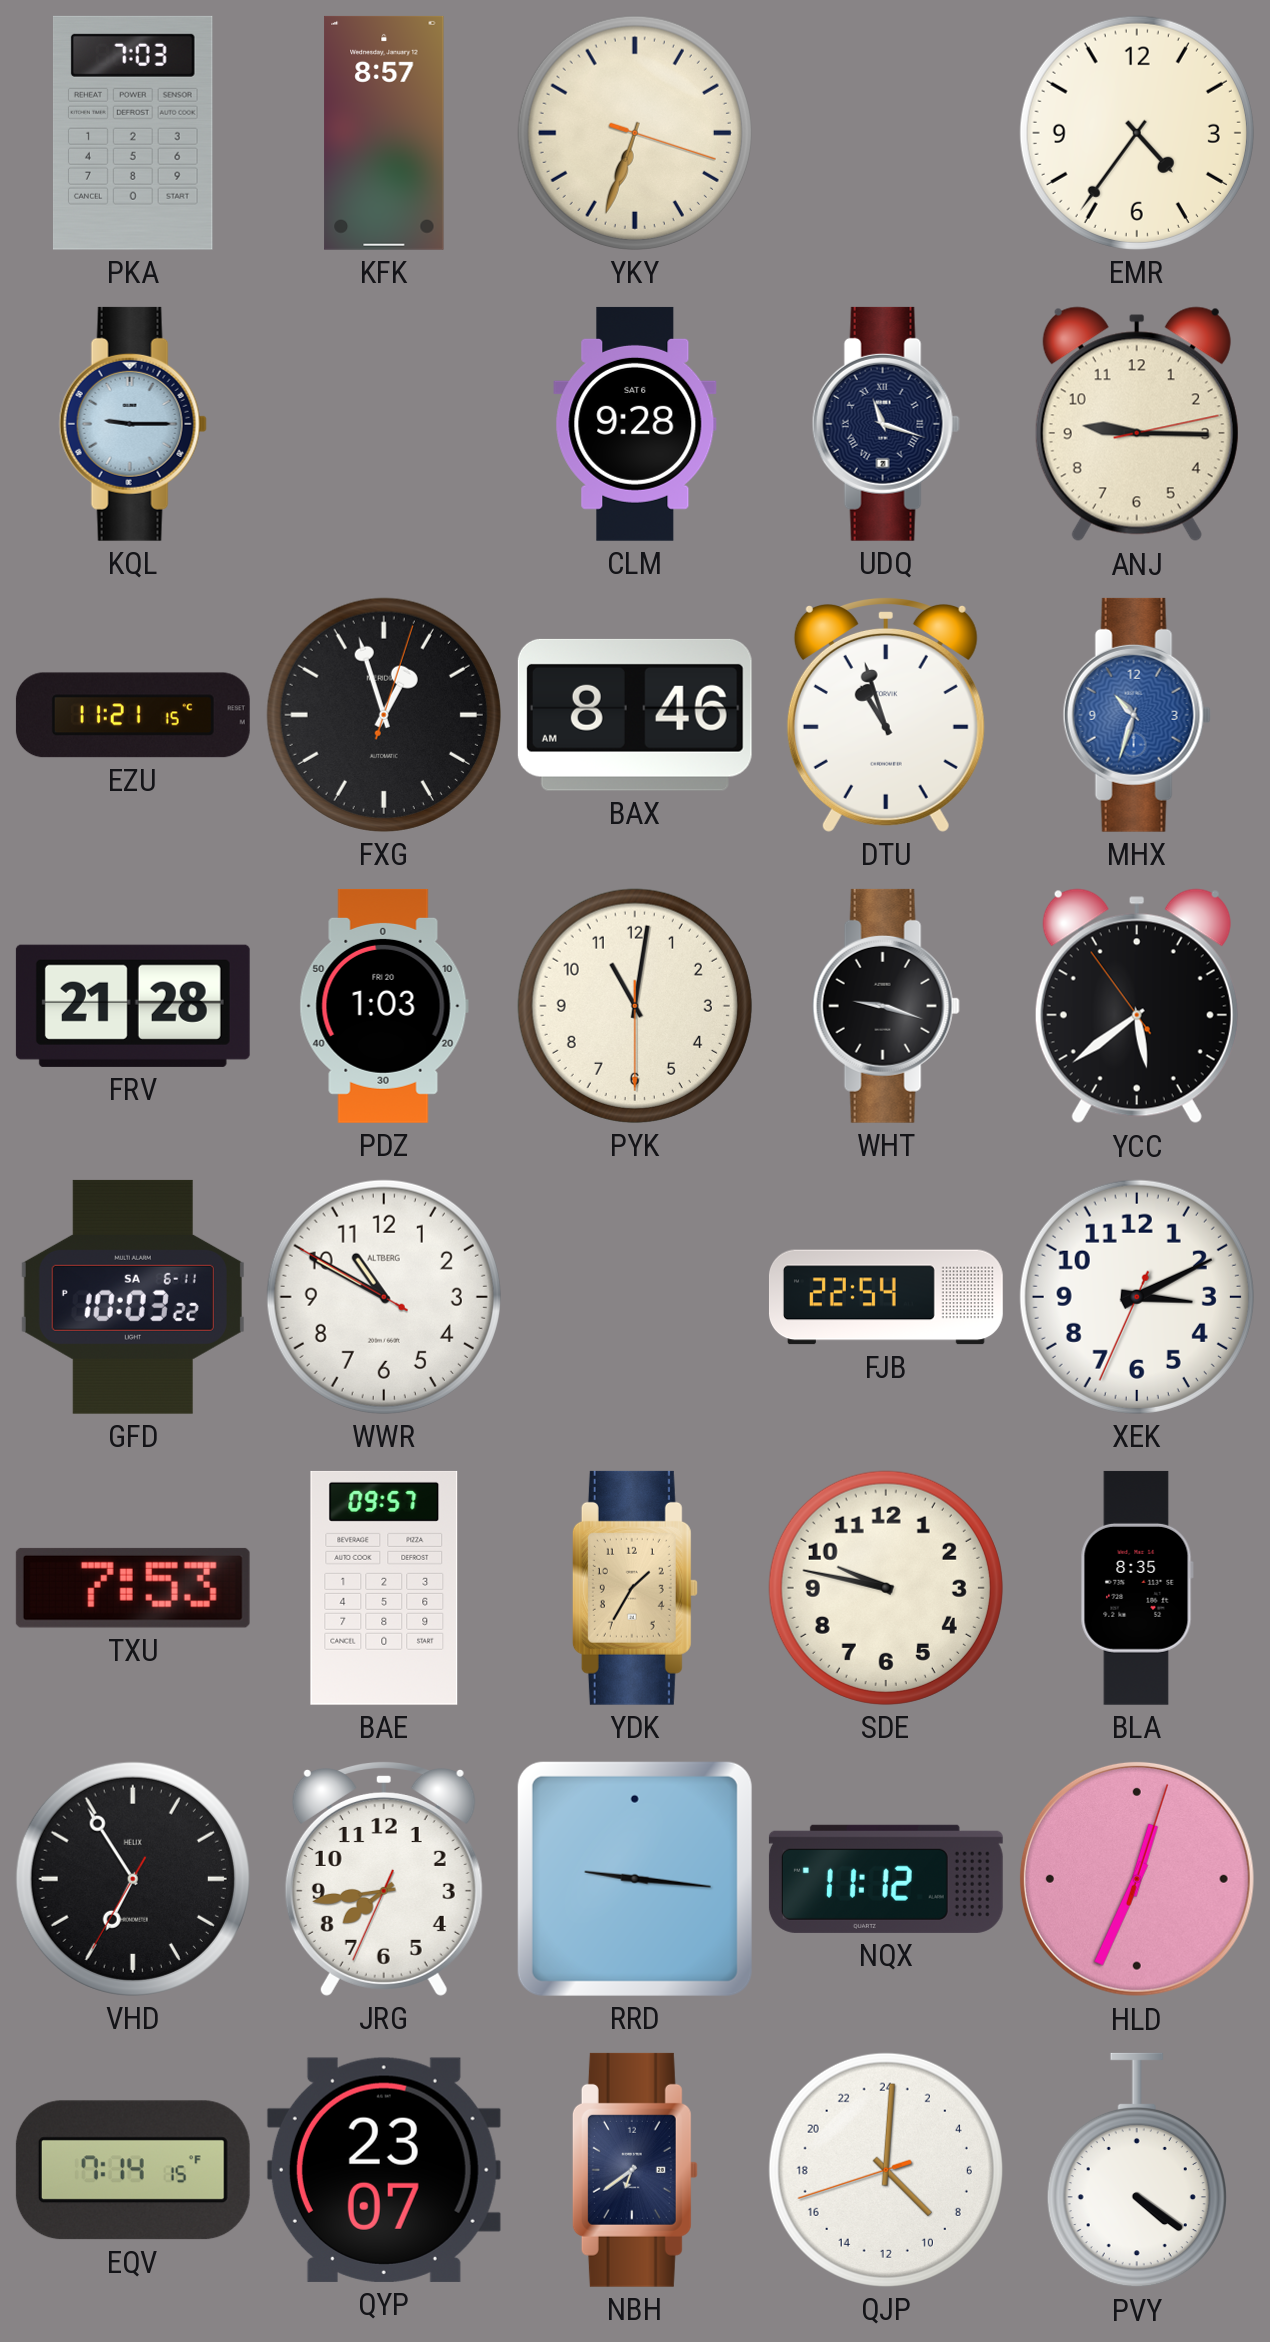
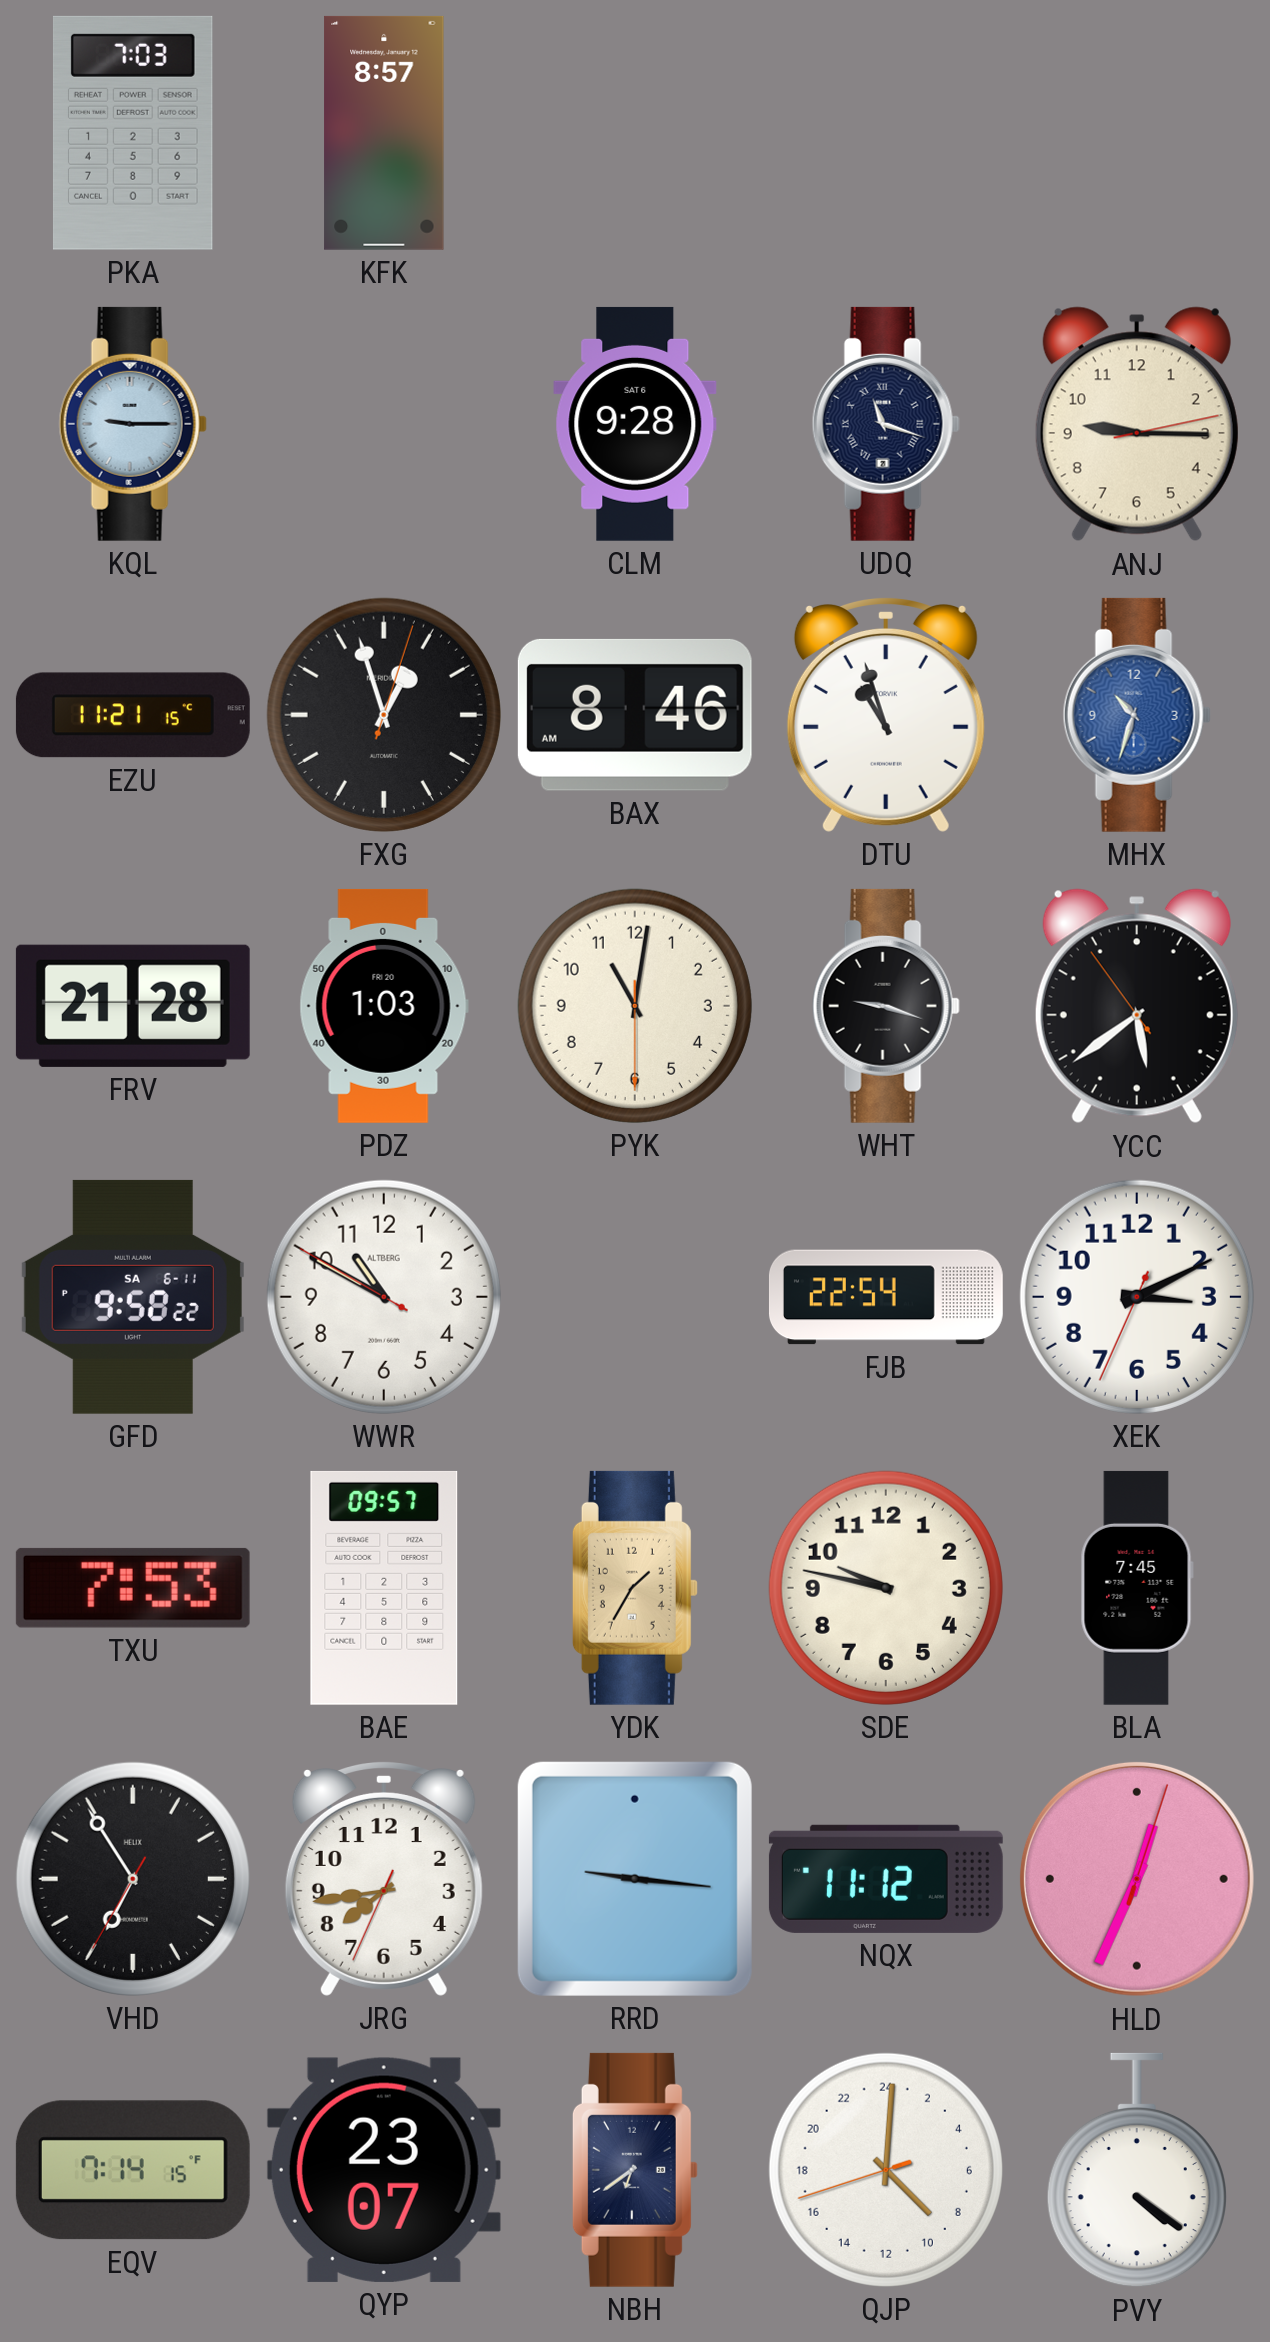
YKY: 6:33 -> none (635, 133)
EMR: 4:36 -> none (1137, 133)
GFD: 10:03 -> 9:58 (133, 1297)
BLA: 8:35 -> 7:45 (1137, 1588)
